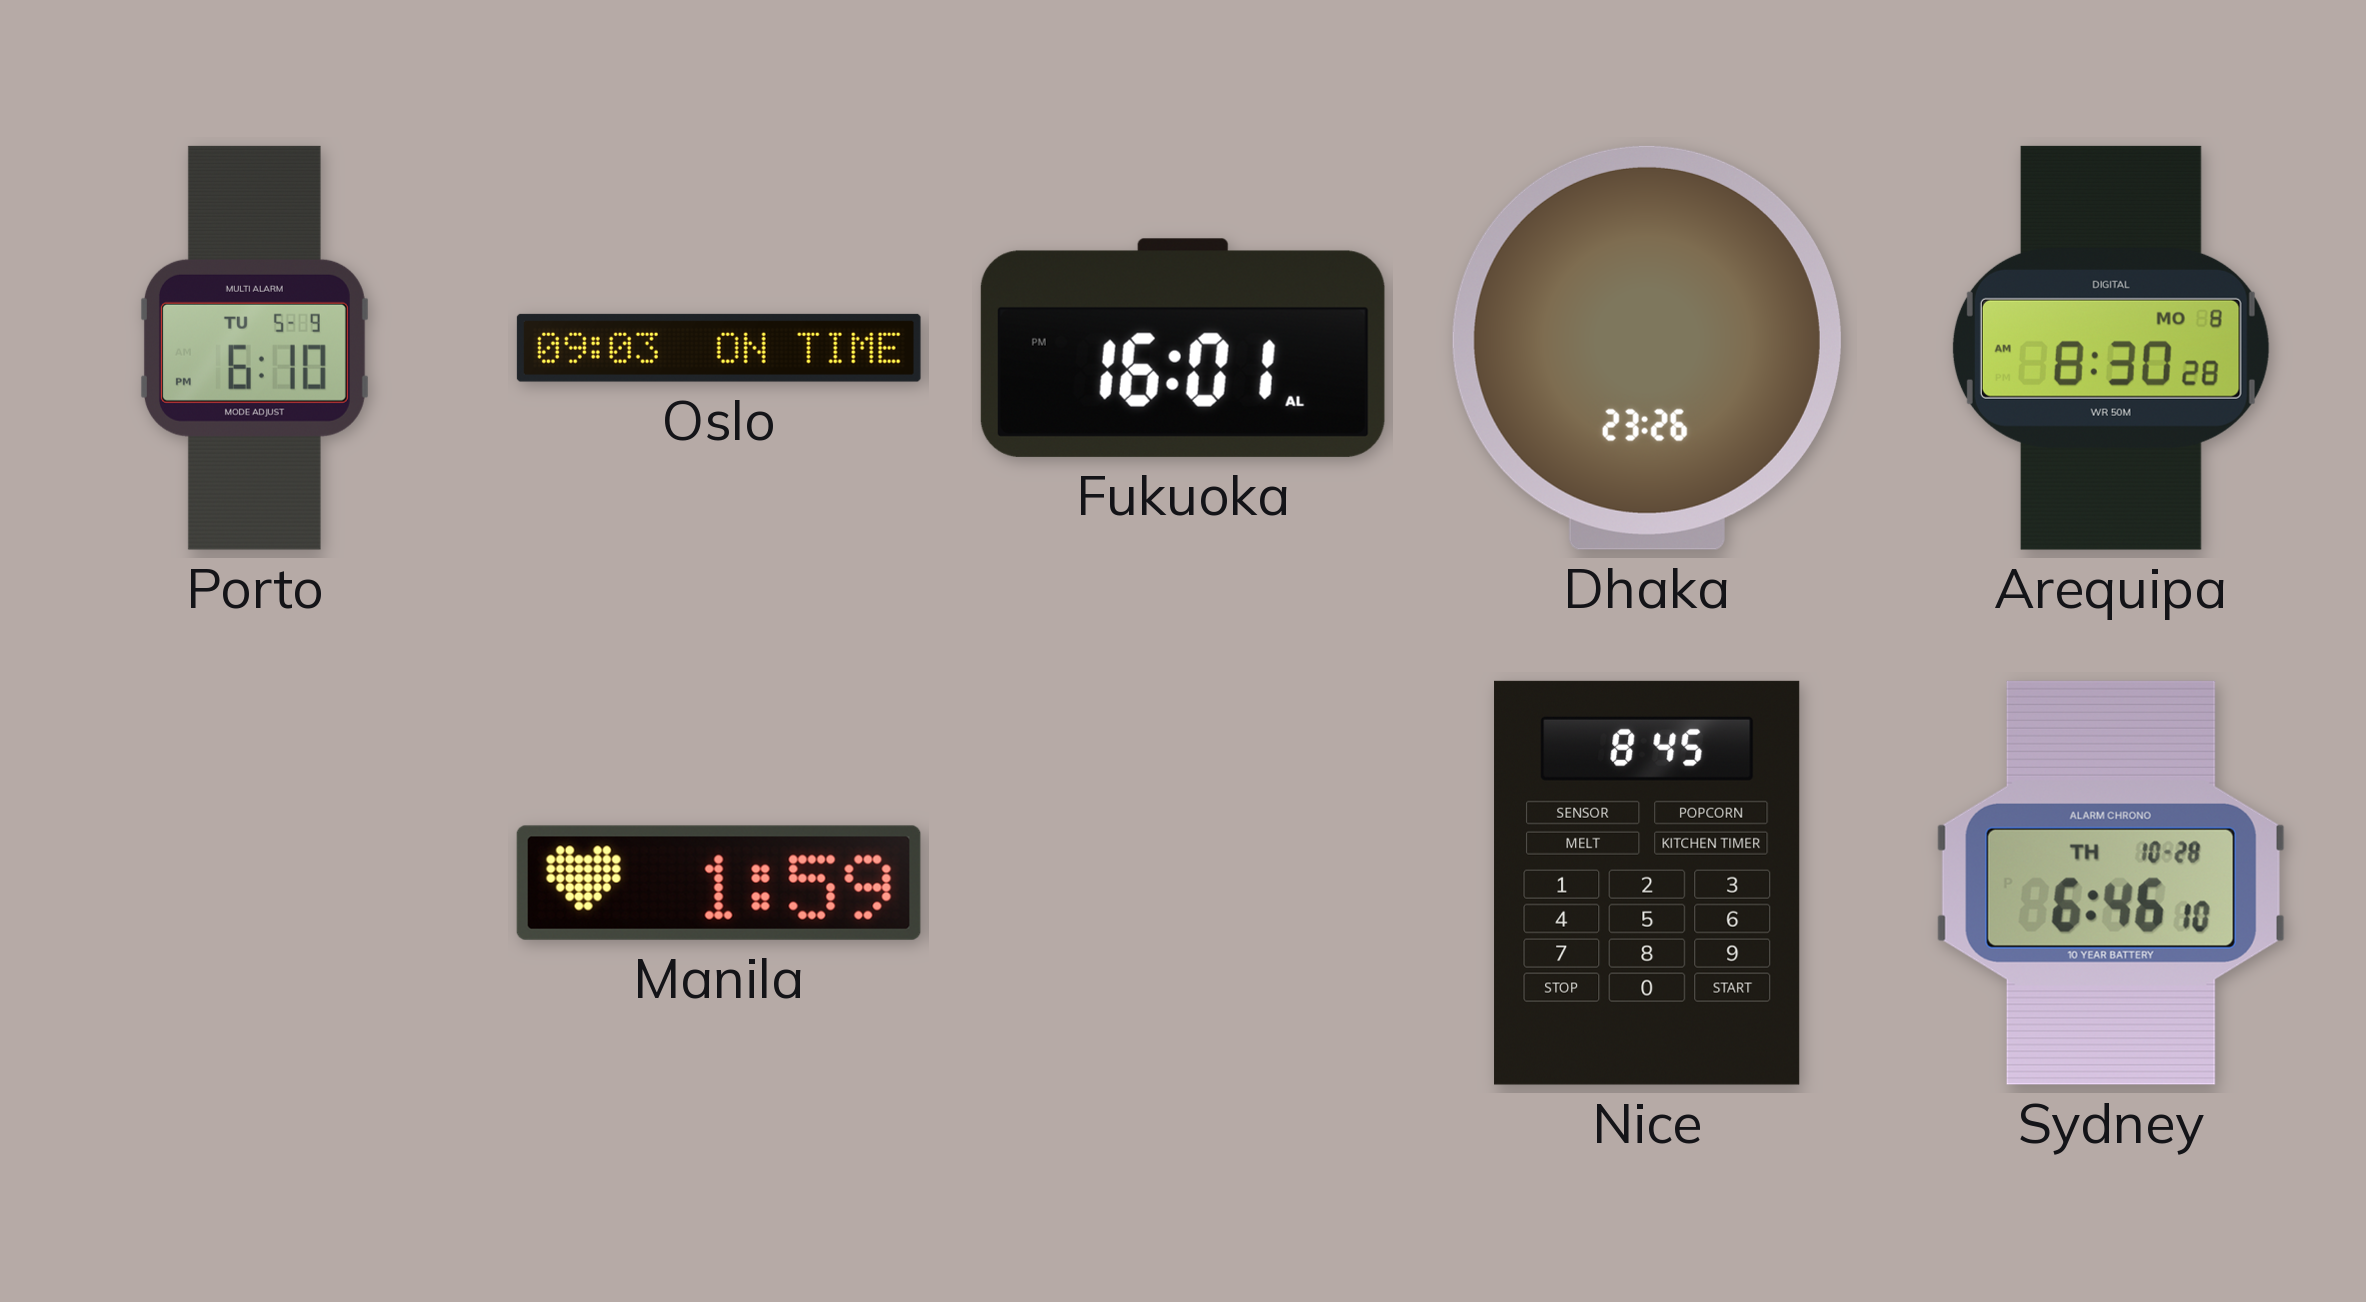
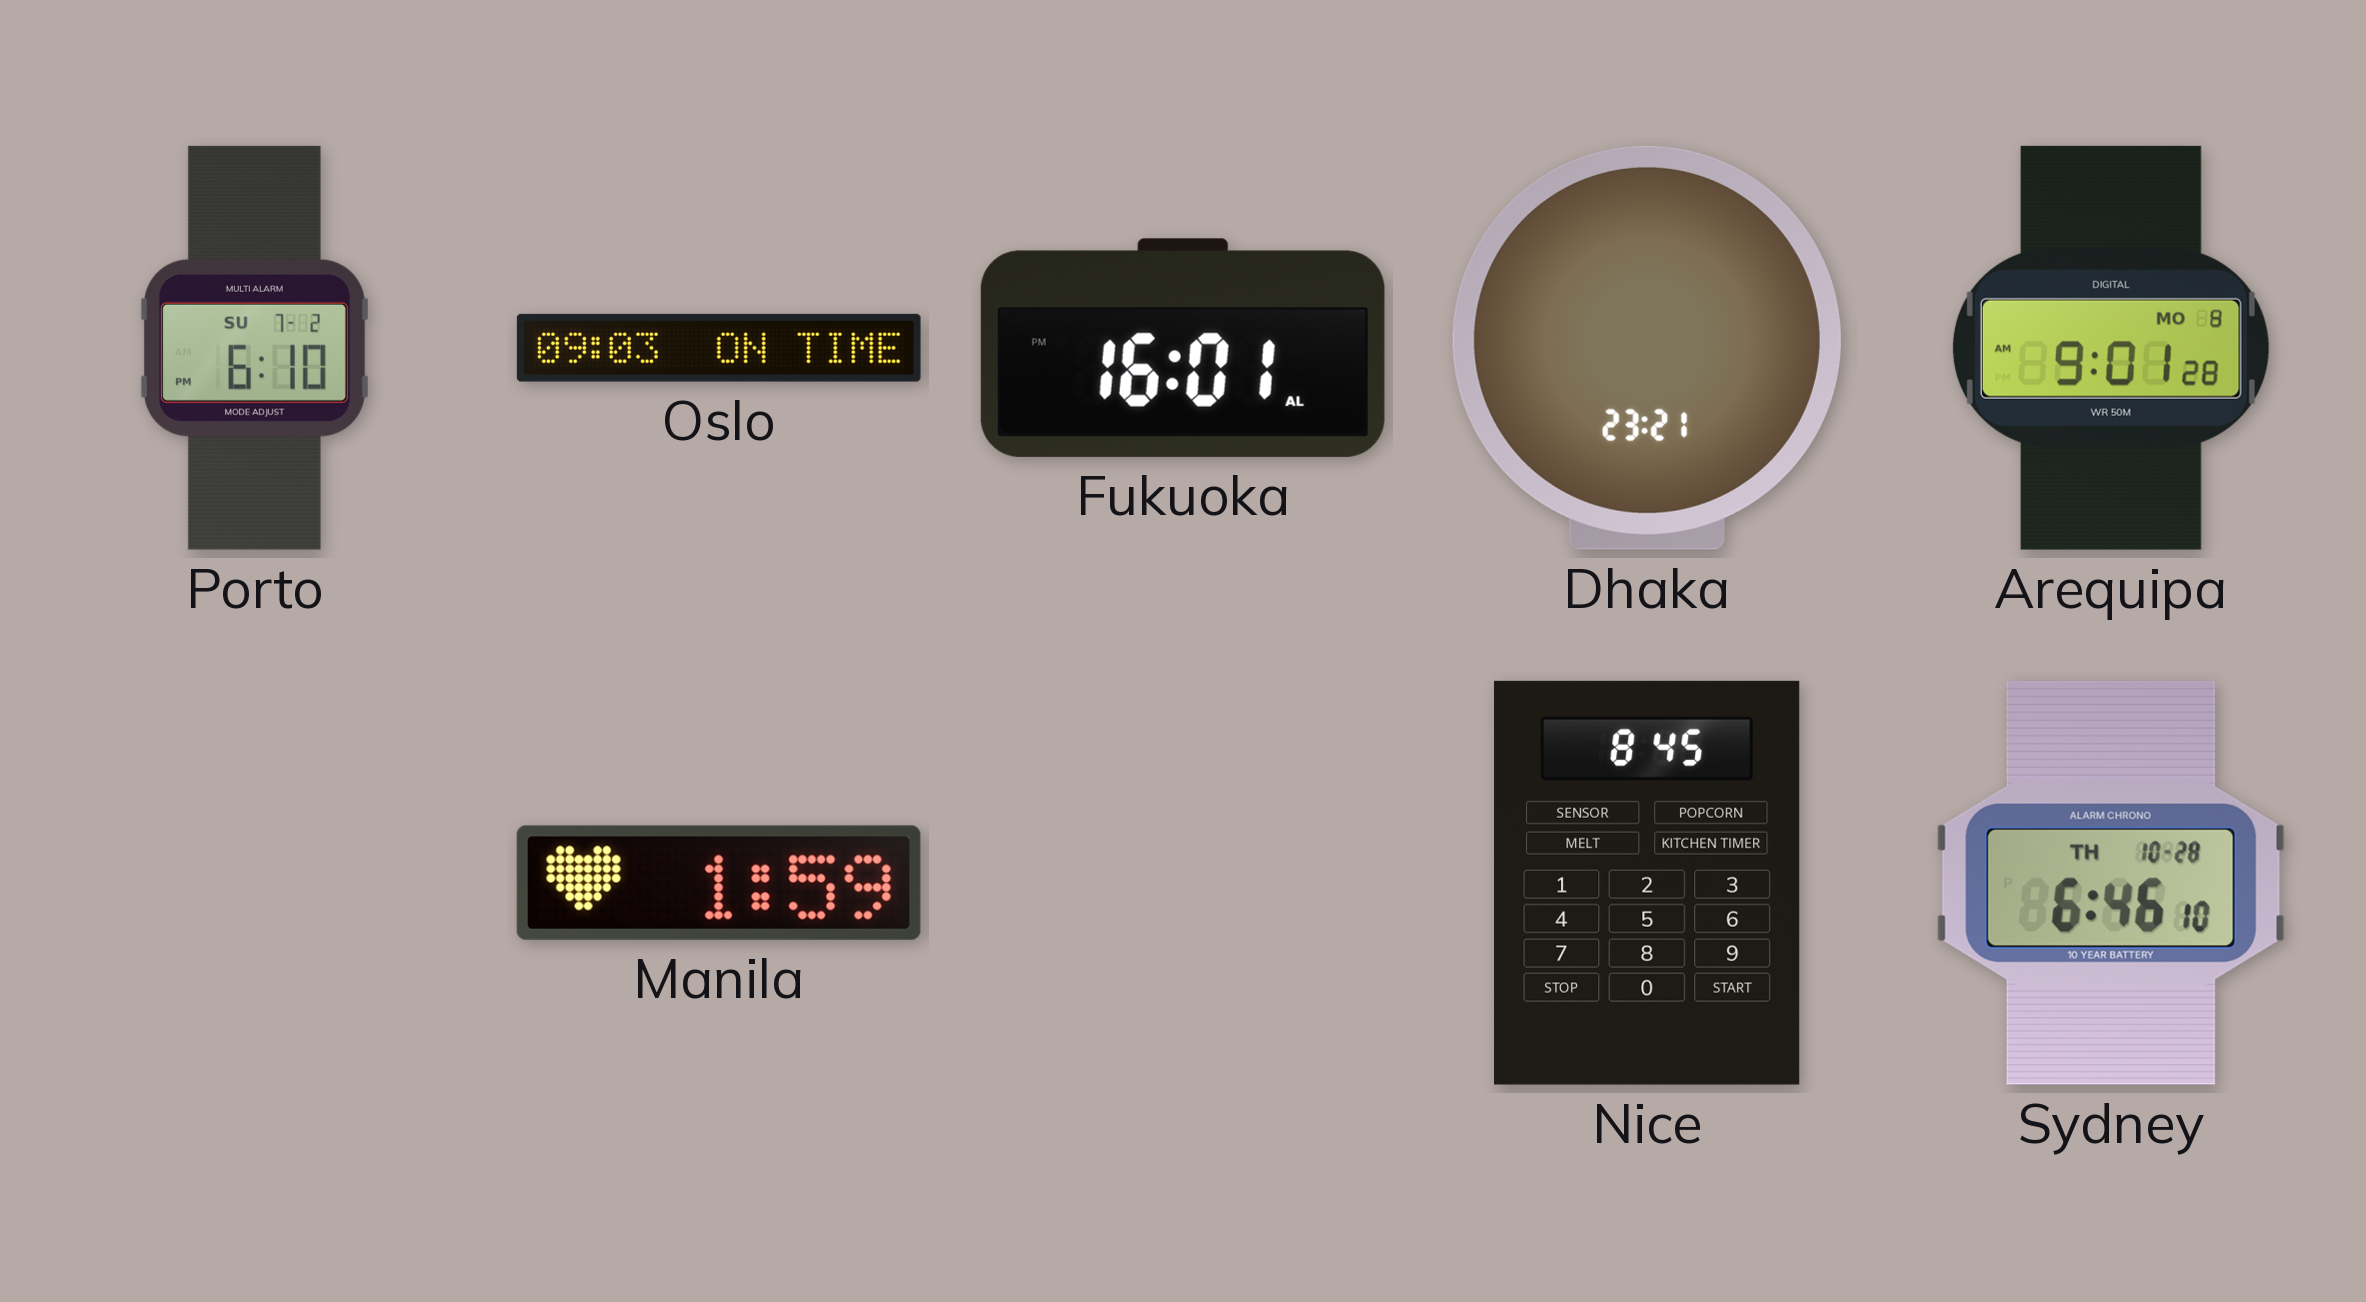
Porto date: TU 5-9 -> SU 7-2 (254, 348)
Dhaka: 23:26 -> 23:21 (1647, 348)
Arequipa: 8:30 -> 9:01 (2111, 348)
